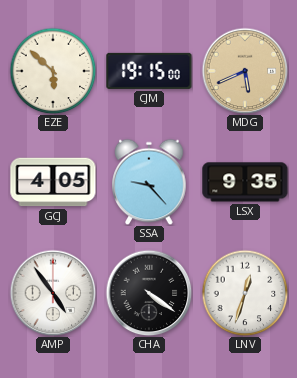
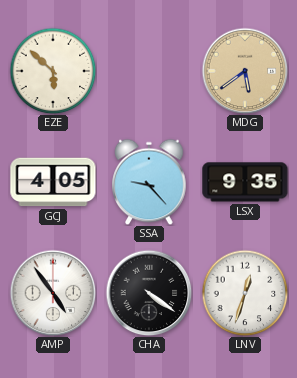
CJM: 19:15 -> none (149, 71)
MDG: 5:41 -> 5:39 (245, 71)
